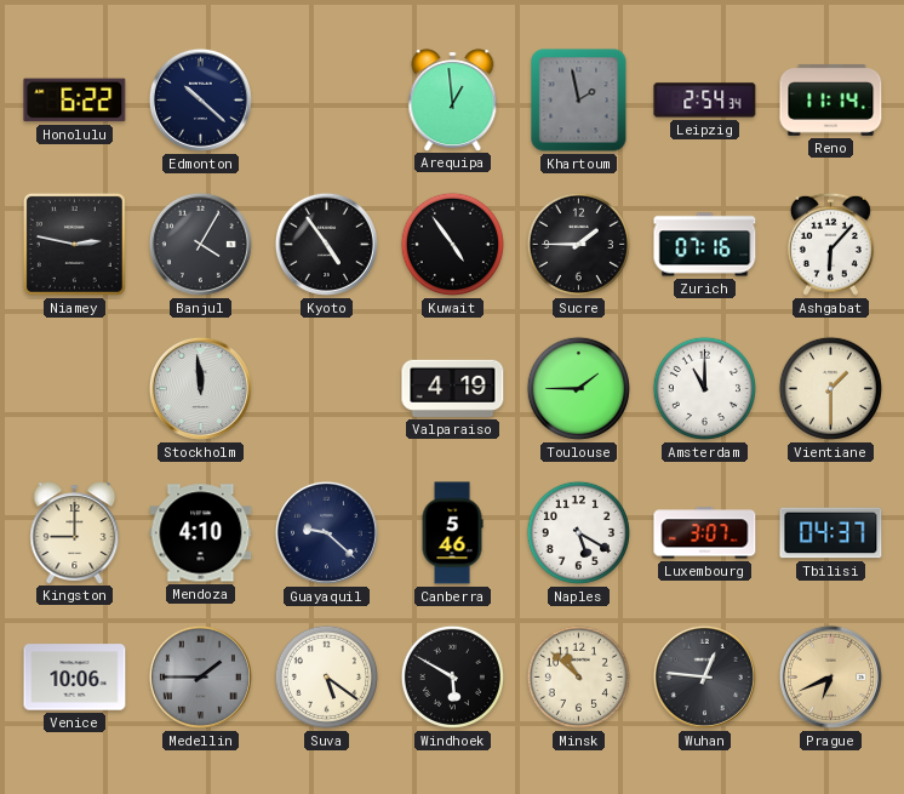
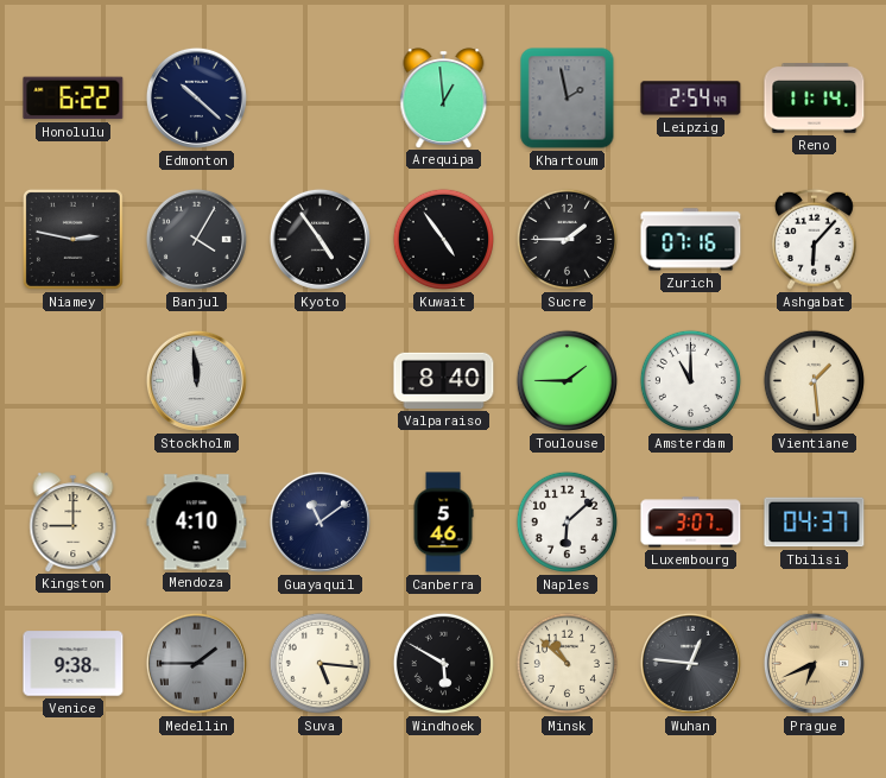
Leipzig: 2:54:34 -> 2:54:49 (691, 99)
Valparaiso: 4:19 -> 8:40 (444, 380)
Vientiane: 1:30 -> 1:29 (814, 380)
Guayaquil: 9:22 -> 11:09 (319, 521)
Naples: 5:20 -> 6:08 (567, 521)
Venice: 10:06 -> 9:38 (74, 664)
Suva: 5:21 -> 5:16 (319, 663)
